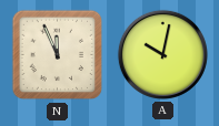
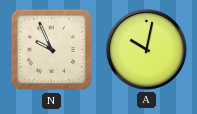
N: 11:56 -> 9:56 (52, 50)
